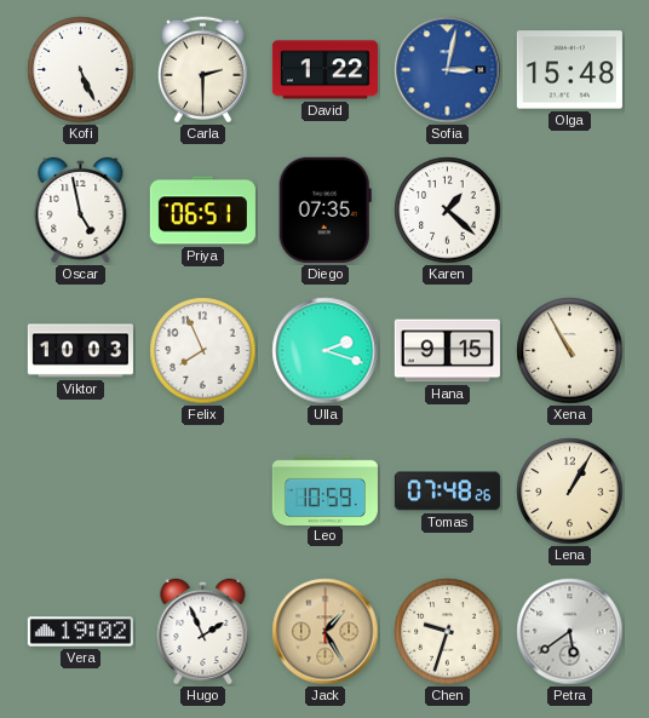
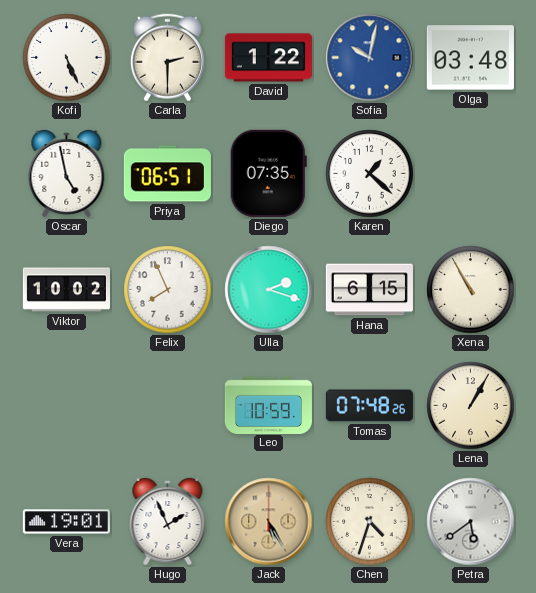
Sofia: 3:02 -> 10:02 (370, 58)
Olga: 15:48 -> 03:48 (470, 58)
Viktor: 10:03 -> 10:02 (66, 290)
Hana: 9:15 -> 6:15 (369, 290)
Vera: 19:02 -> 19:01 (66, 522)
Jack: 1:25 -> 5:25 (269, 522)
Chen: 9:33 -> 4:33 (370, 522)
